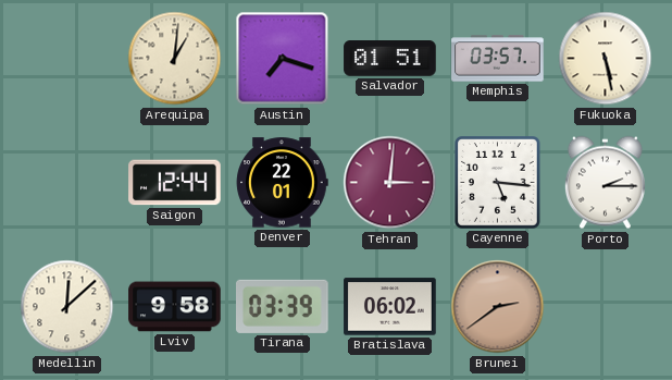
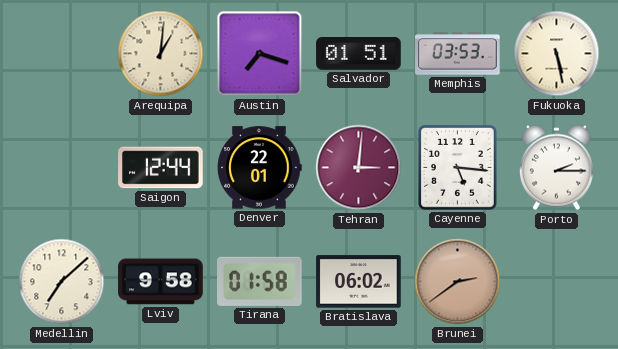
Memphis: 03:57 -> 03:53 (458, 54)
Medellin: 12:08 -> 7:08 (62, 282)
Tirana: 03:39 -> 01:58 (260, 281)
